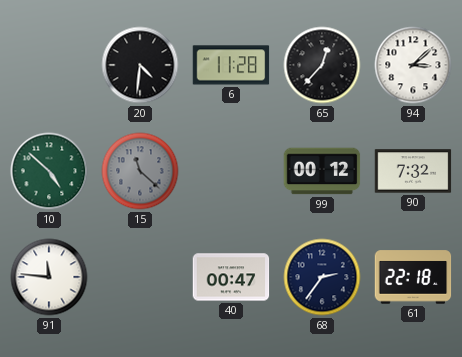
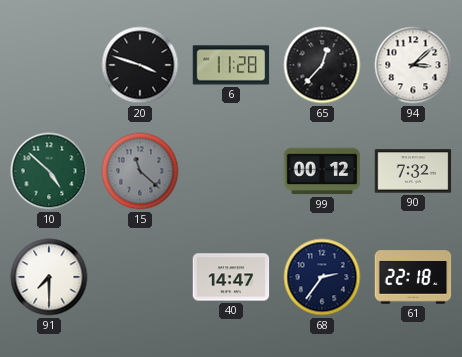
20: 4:31 -> 3:48 (140, 65)
91: 11:46 -> 7:30 (49, 277)
40: 00:47 -> 14:47 (231, 277)
